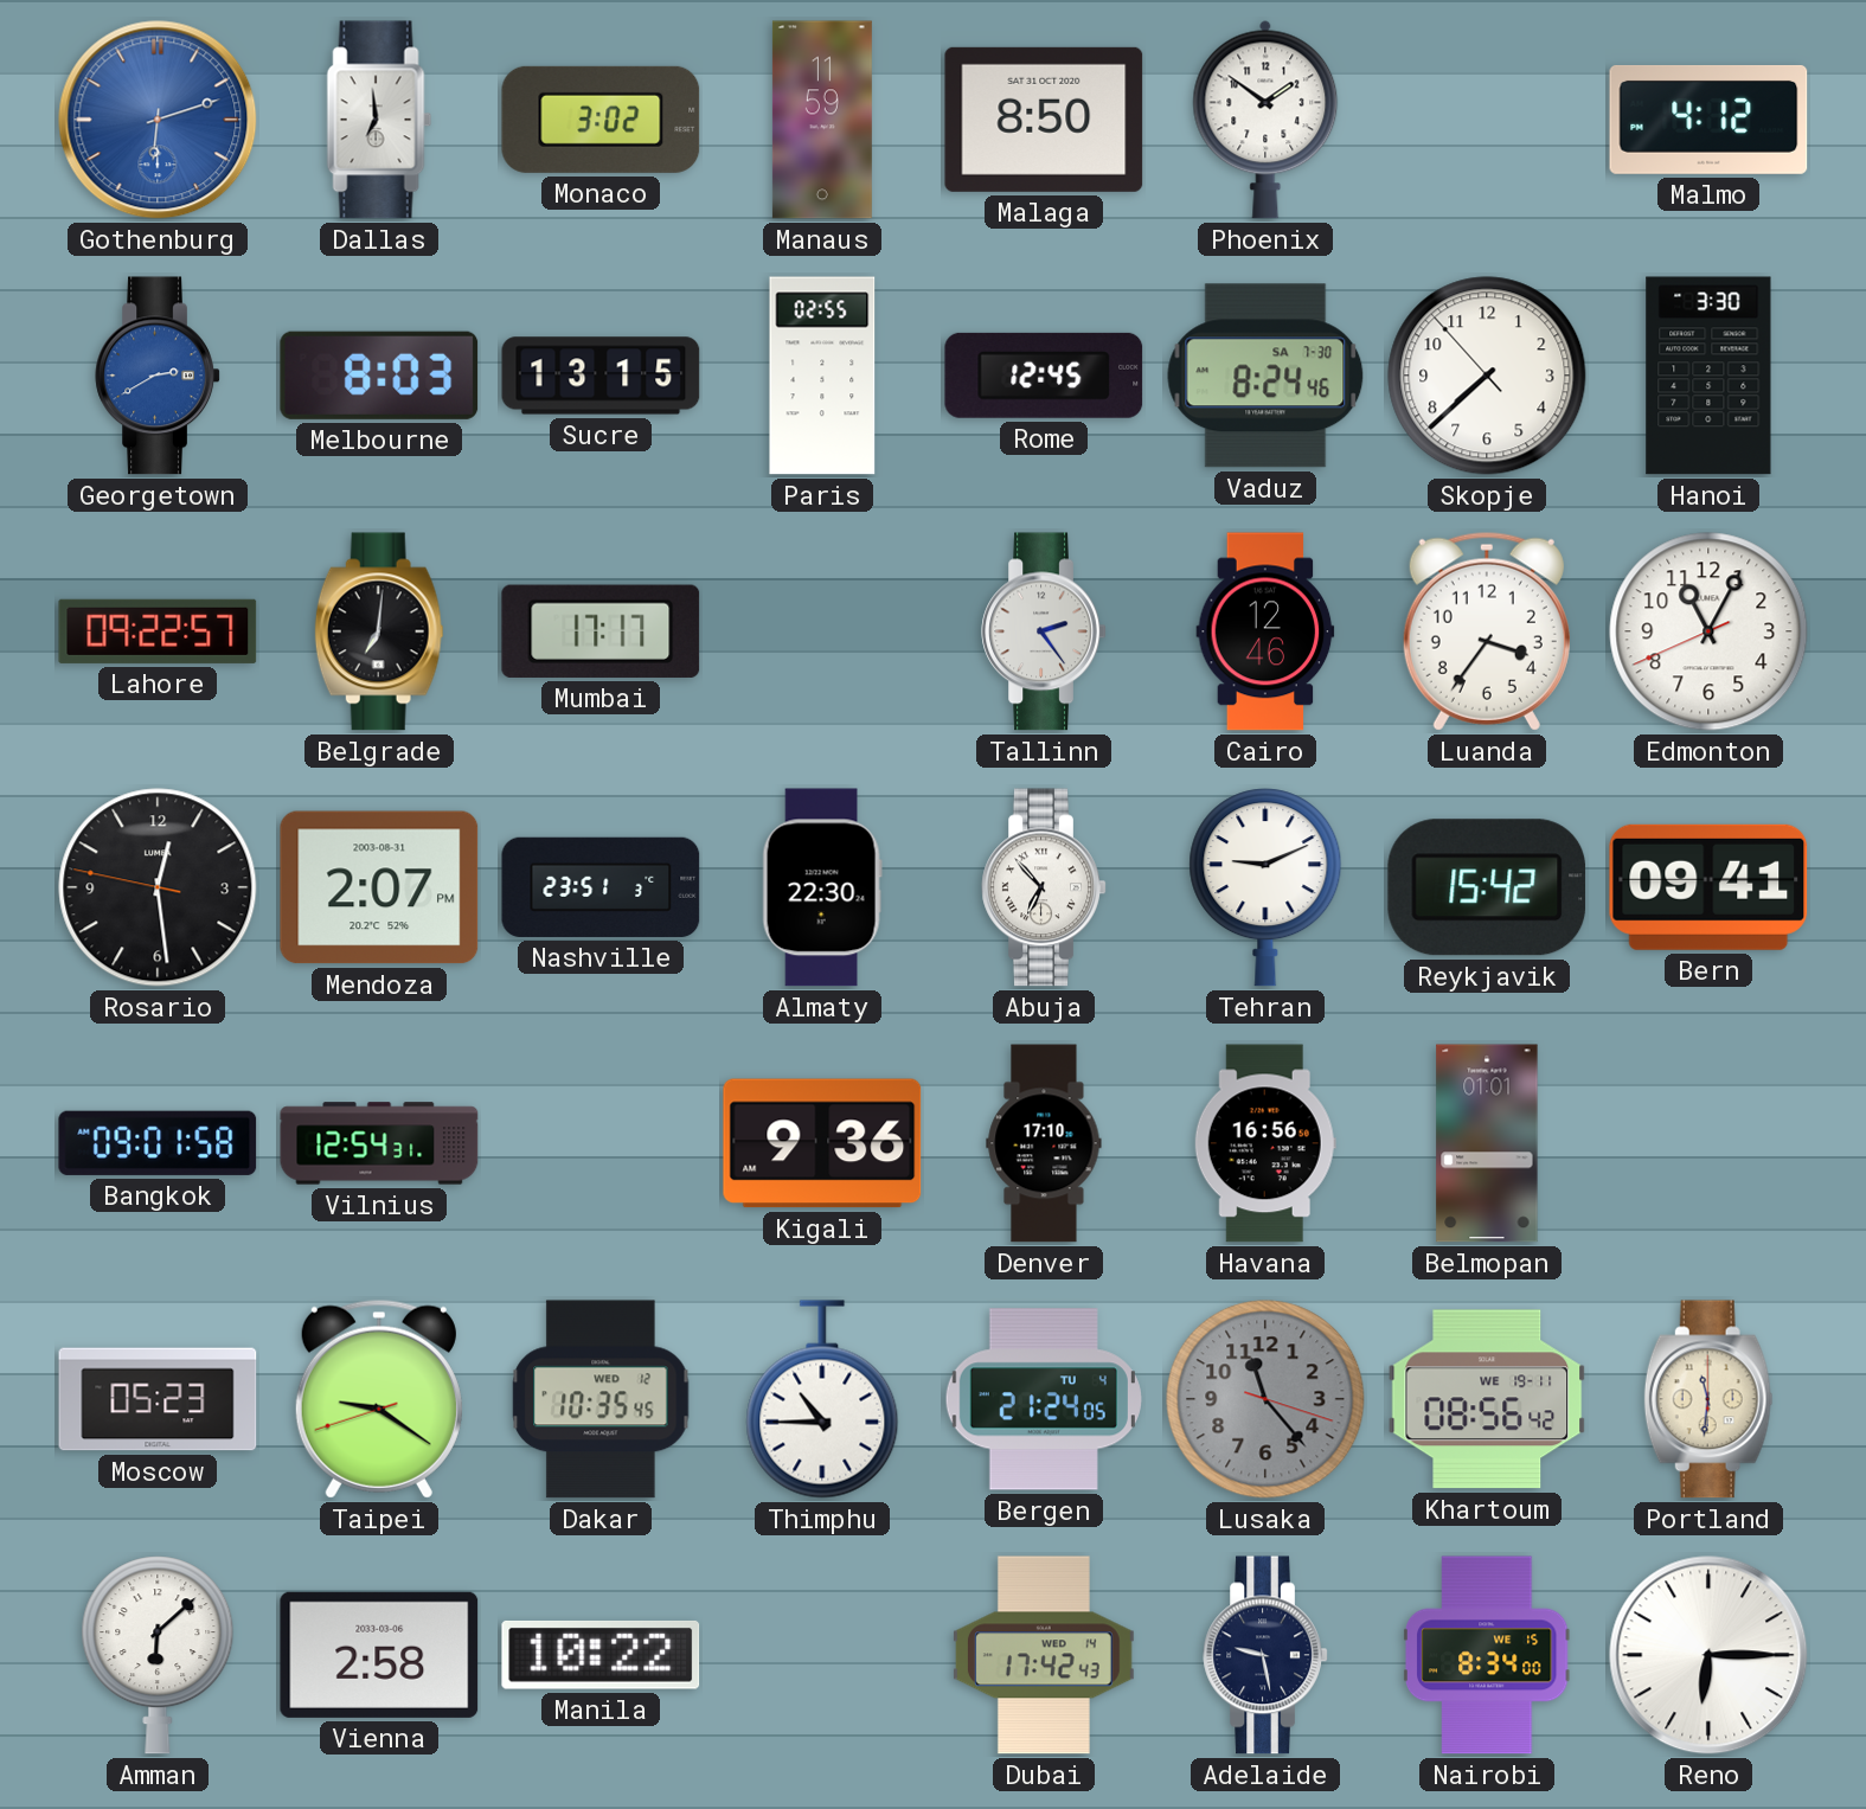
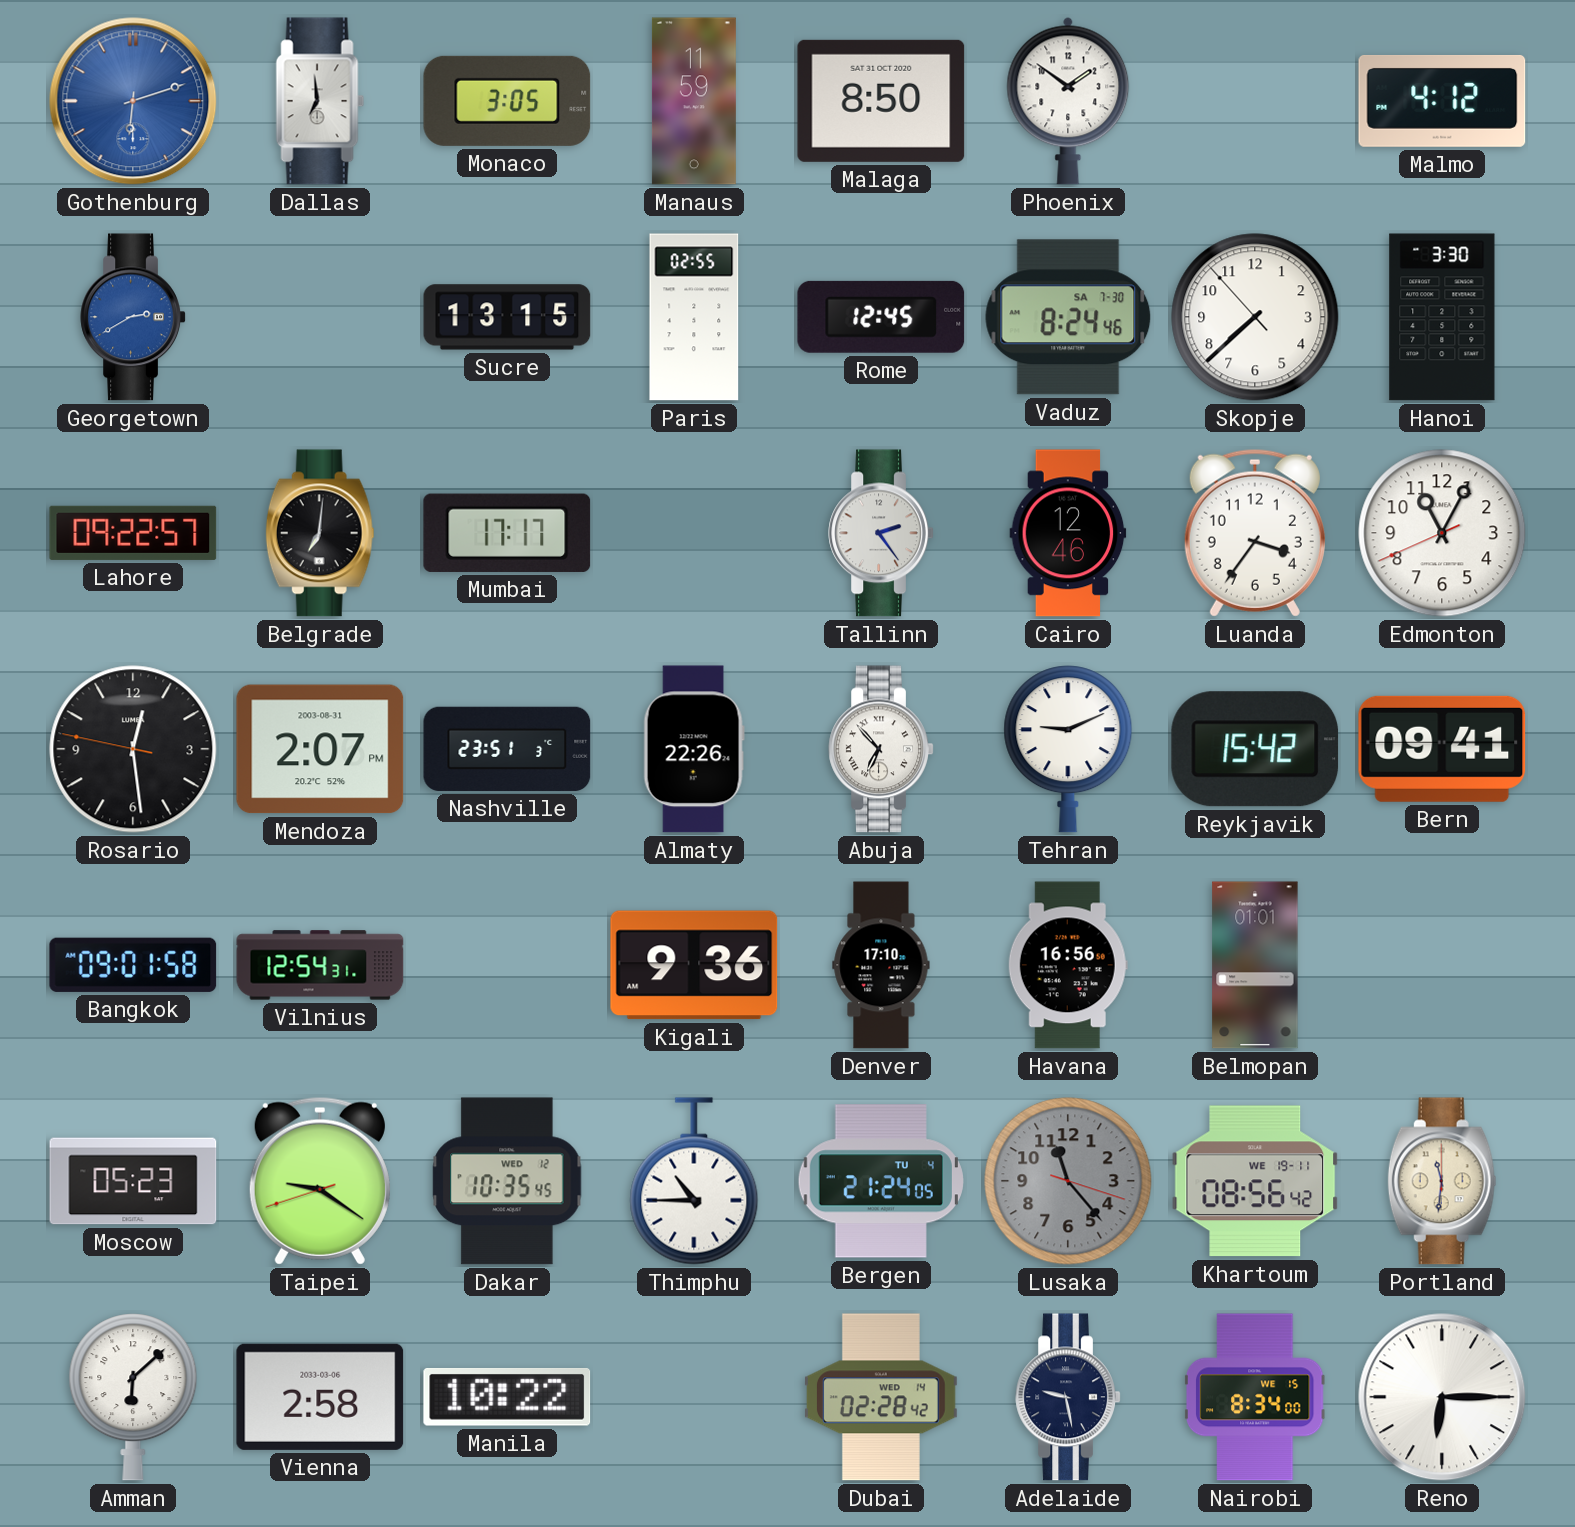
Monaco: 3:02 -> 3:05 (507, 101)
Melbourne: 8:03 -> none (379, 376)
Almaty: 22:30 -> 22:26 (694, 749)
Dubai: 17:42 -> 02:28 (881, 1397)
